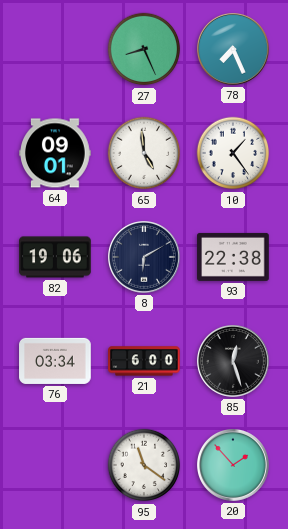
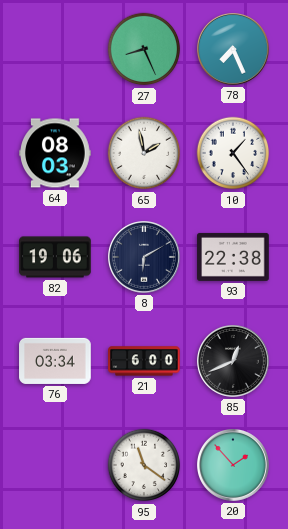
64: 09:01 -> 08:03 (55, 153)
65: 4:59 -> 1:58 (144, 153)
85: 12:27 -> 12:41 (234, 362)
